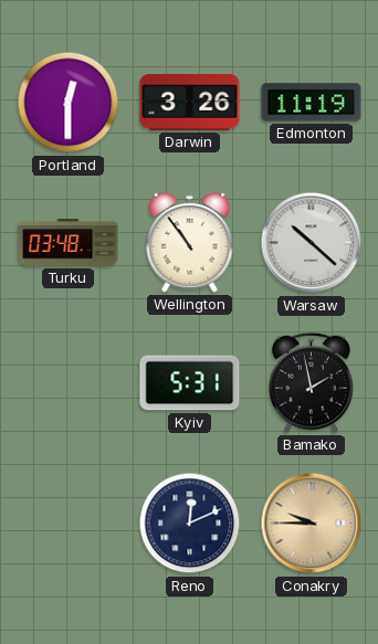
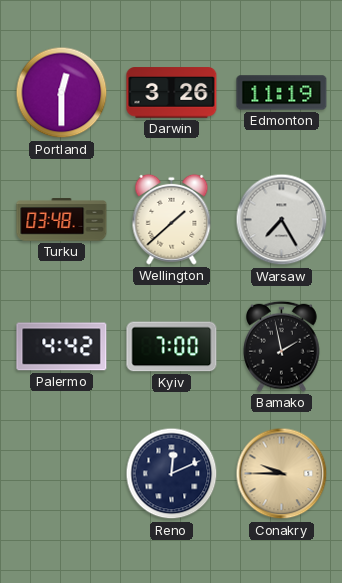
Wellington: 10:54 -> 1:38 (172, 219)
Warsaw: 10:22 -> 7:25 (282, 220)
Palermo: none -> 4:42 (62, 347)
Kyiv: 5:31 -> 7:00 (172, 347)
